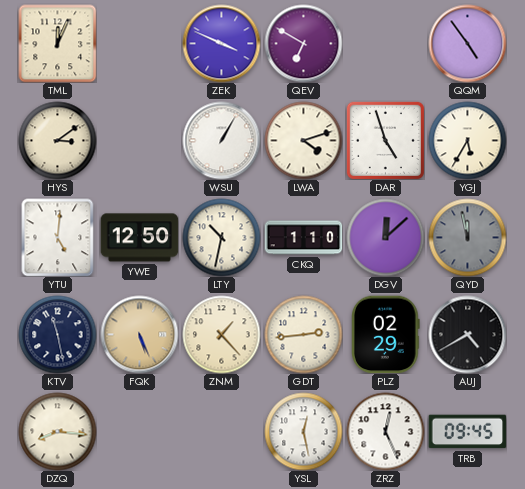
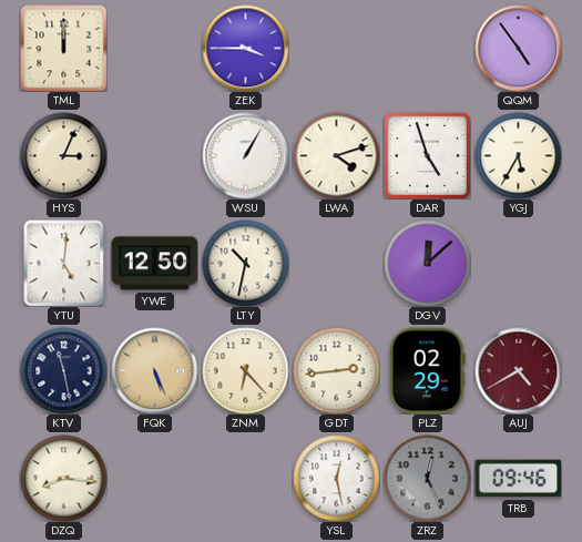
TML: 12:04 -> 12:00 (63, 48)
ZEK: 3:49 -> 3:45 (245, 48)
QEV: 6:50 -> none (303, 43)
HYS: 3:09 -> 3:04 (63, 155)
CKQ: 1:10 -> none (303, 238)
QYD: 11:58 -> none (467, 237)
ZNM: 1:23 -> 6:23 (245, 370)
AUJ dial: black -> burgundy (518, 370)
ZRZ dial: white -> grey (427, 478)
TRB: 09:45 -> 09:46 (518, 479)
